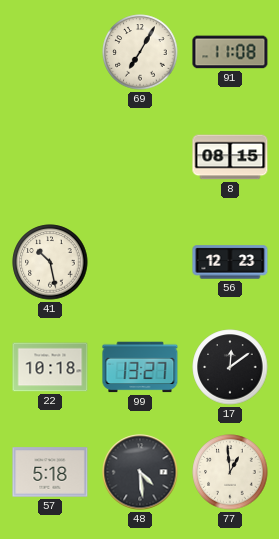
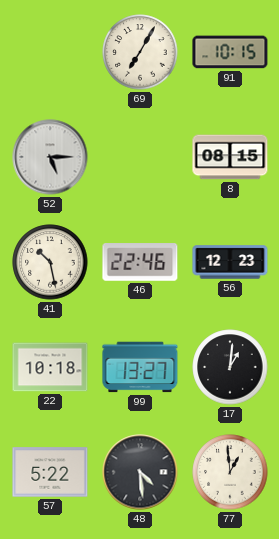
91: 11:08 -> 10:15 (230, 52)
52: none -> 5:15 (50, 157)
46: none -> 22:46 (140, 262)
17: 12:09 -> 1:01 (230, 367)
57: 5:18 -> 5:22 (50, 472)
